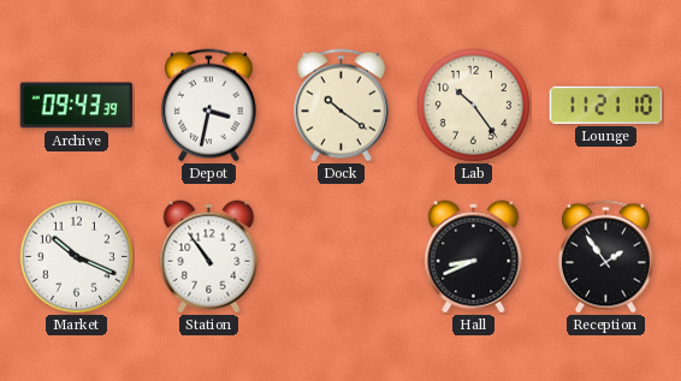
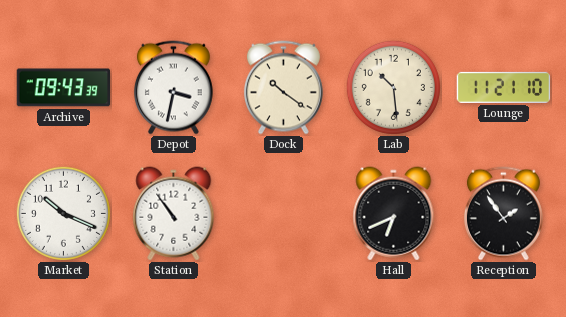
Lab: 10:24 -> 10:29 (393, 87)
Hall: 8:41 -> 6:41 (394, 214)
